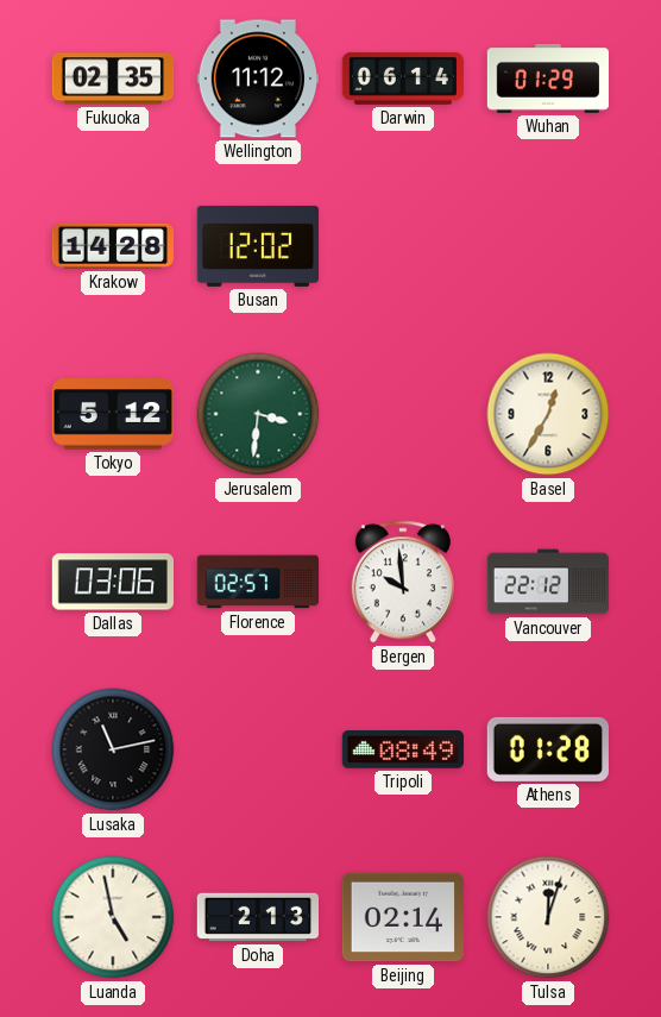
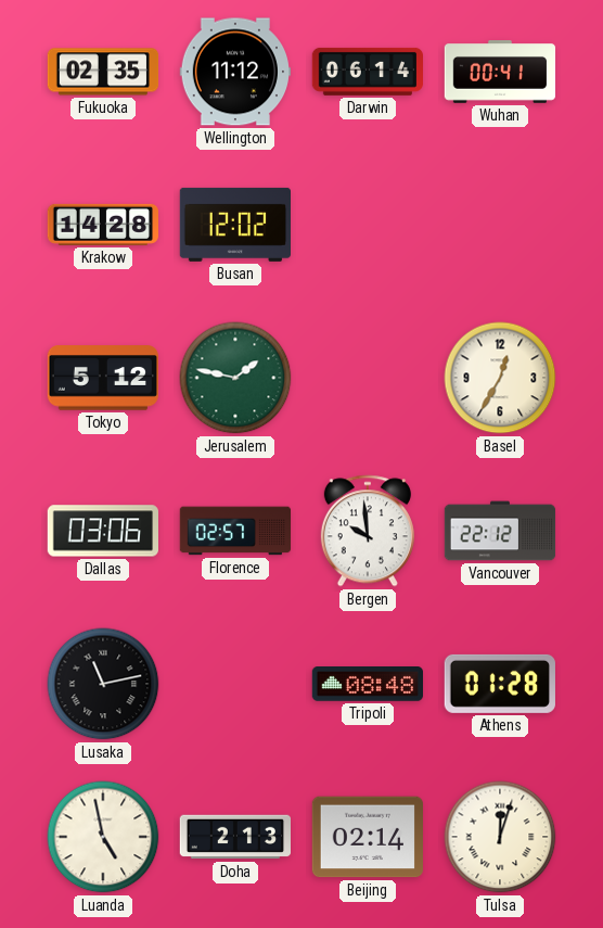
Wuhan: 01:29 -> 00:41 (500, 73)
Jerusalem: 3:31 -> 1:47 (235, 378)
Tripoli: 08:49 -> 08:48 (367, 684)
